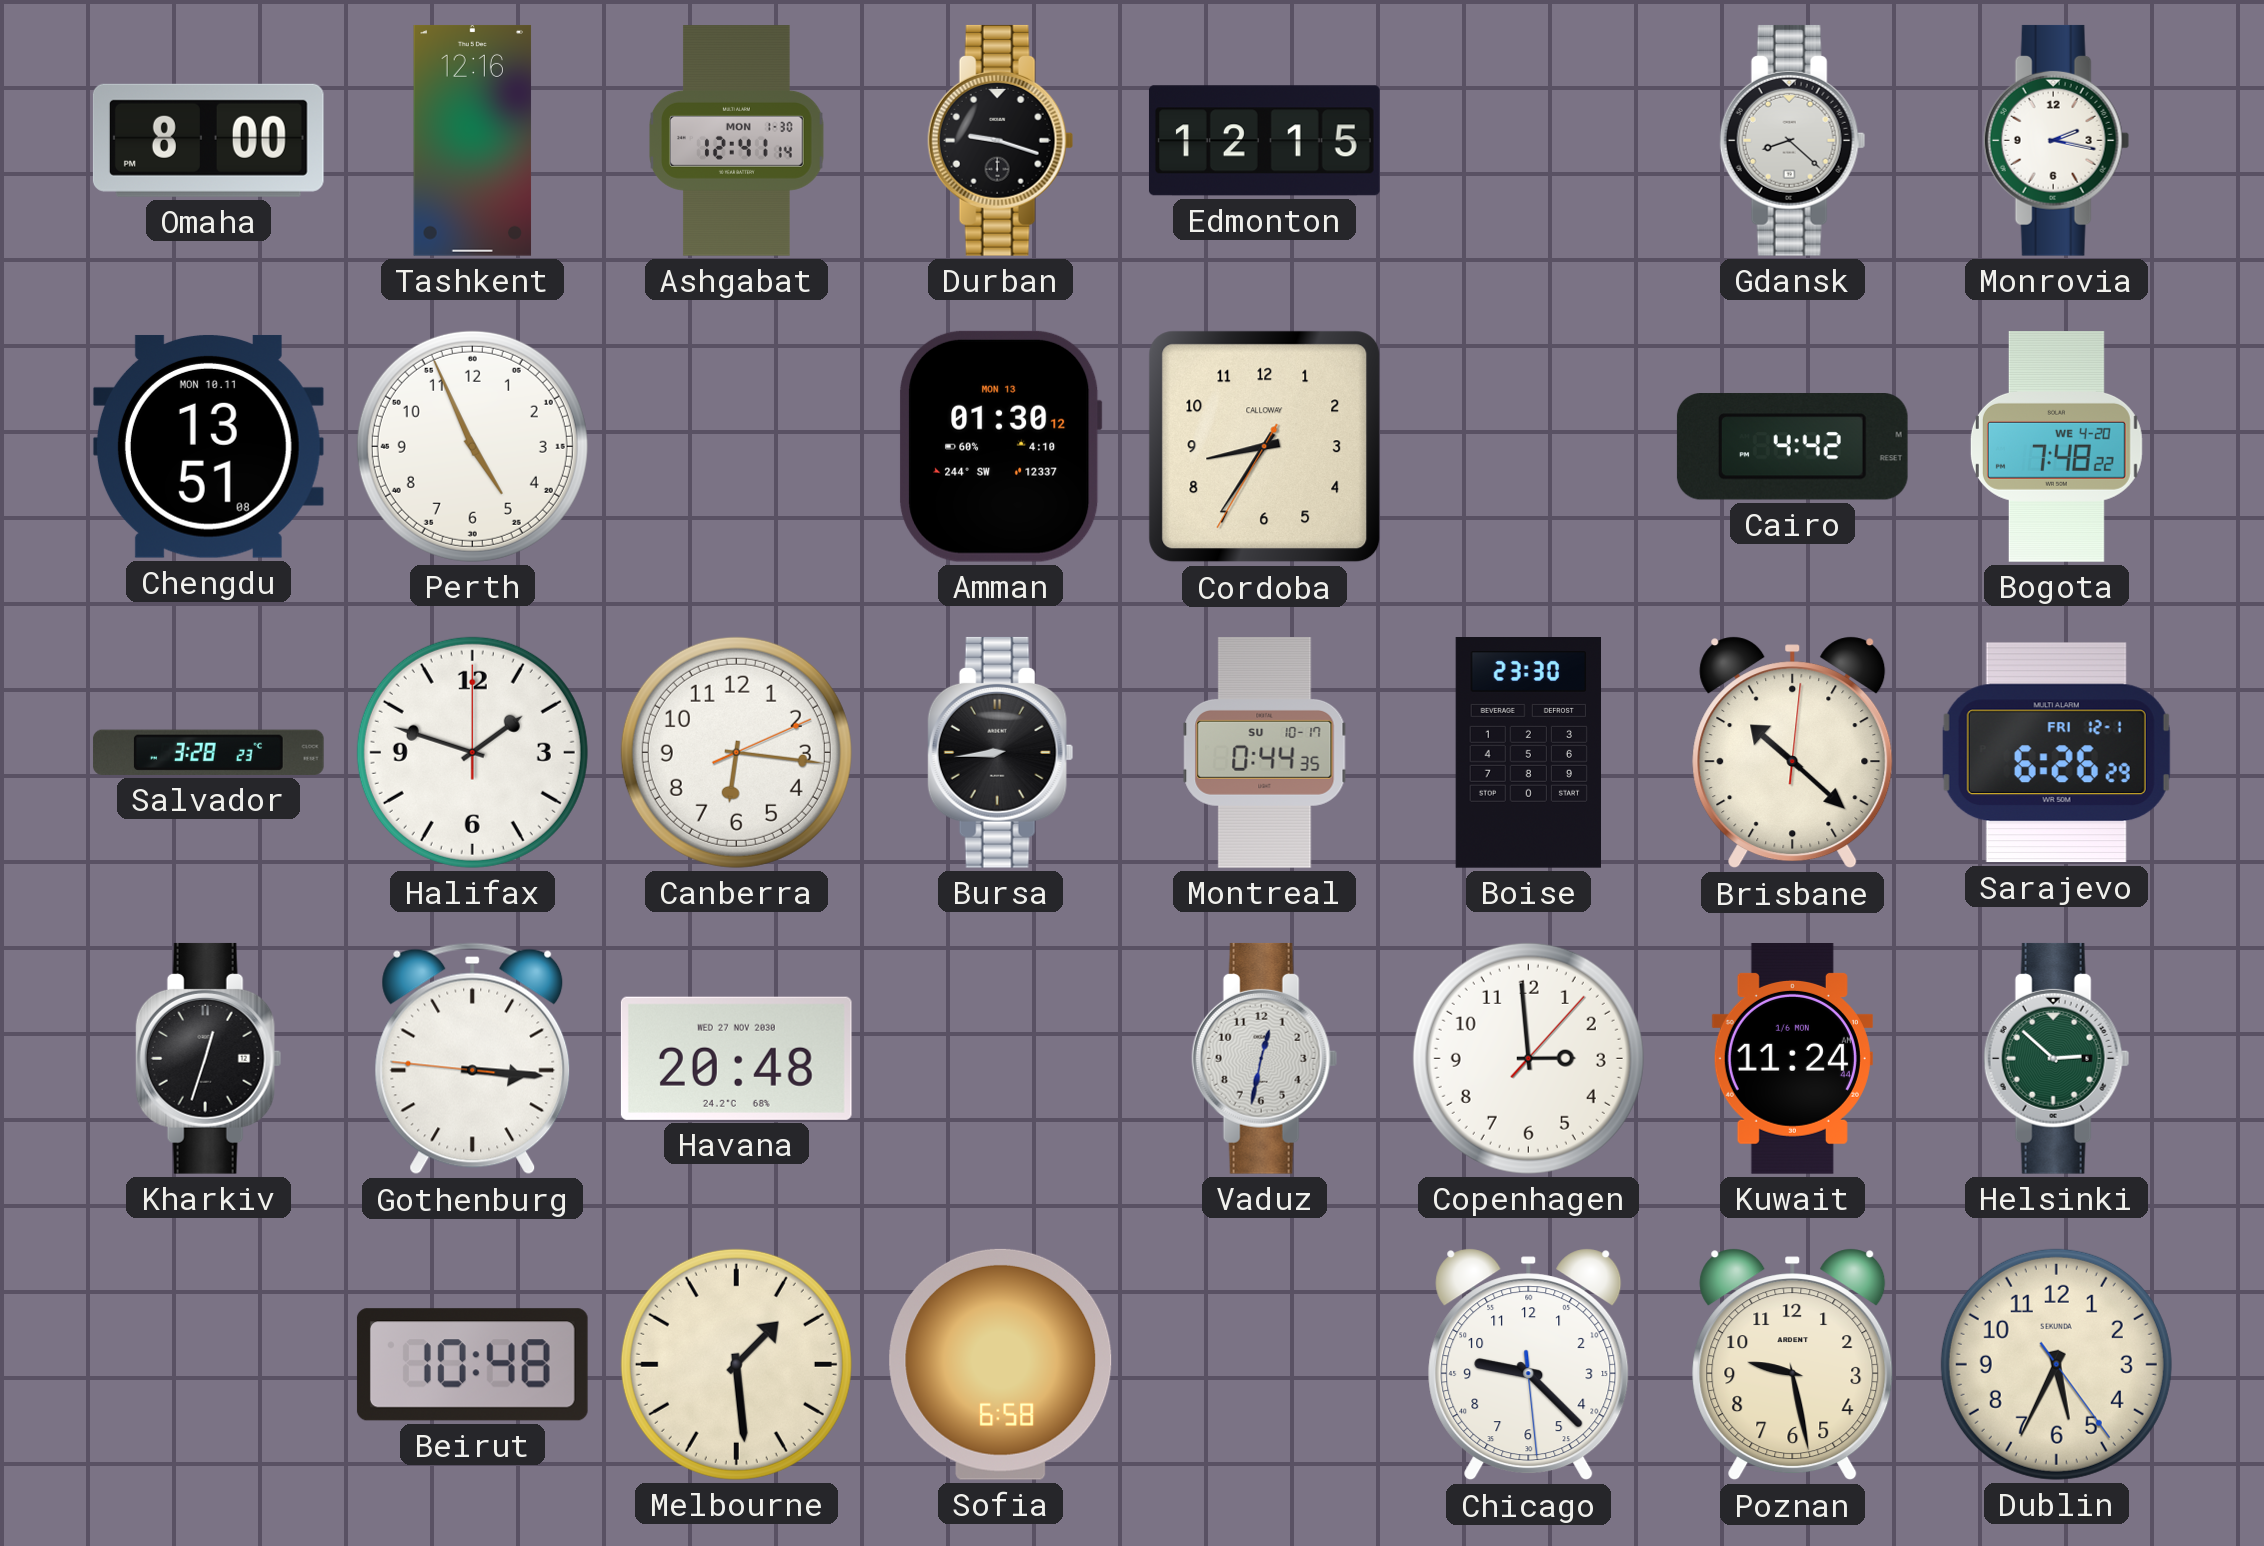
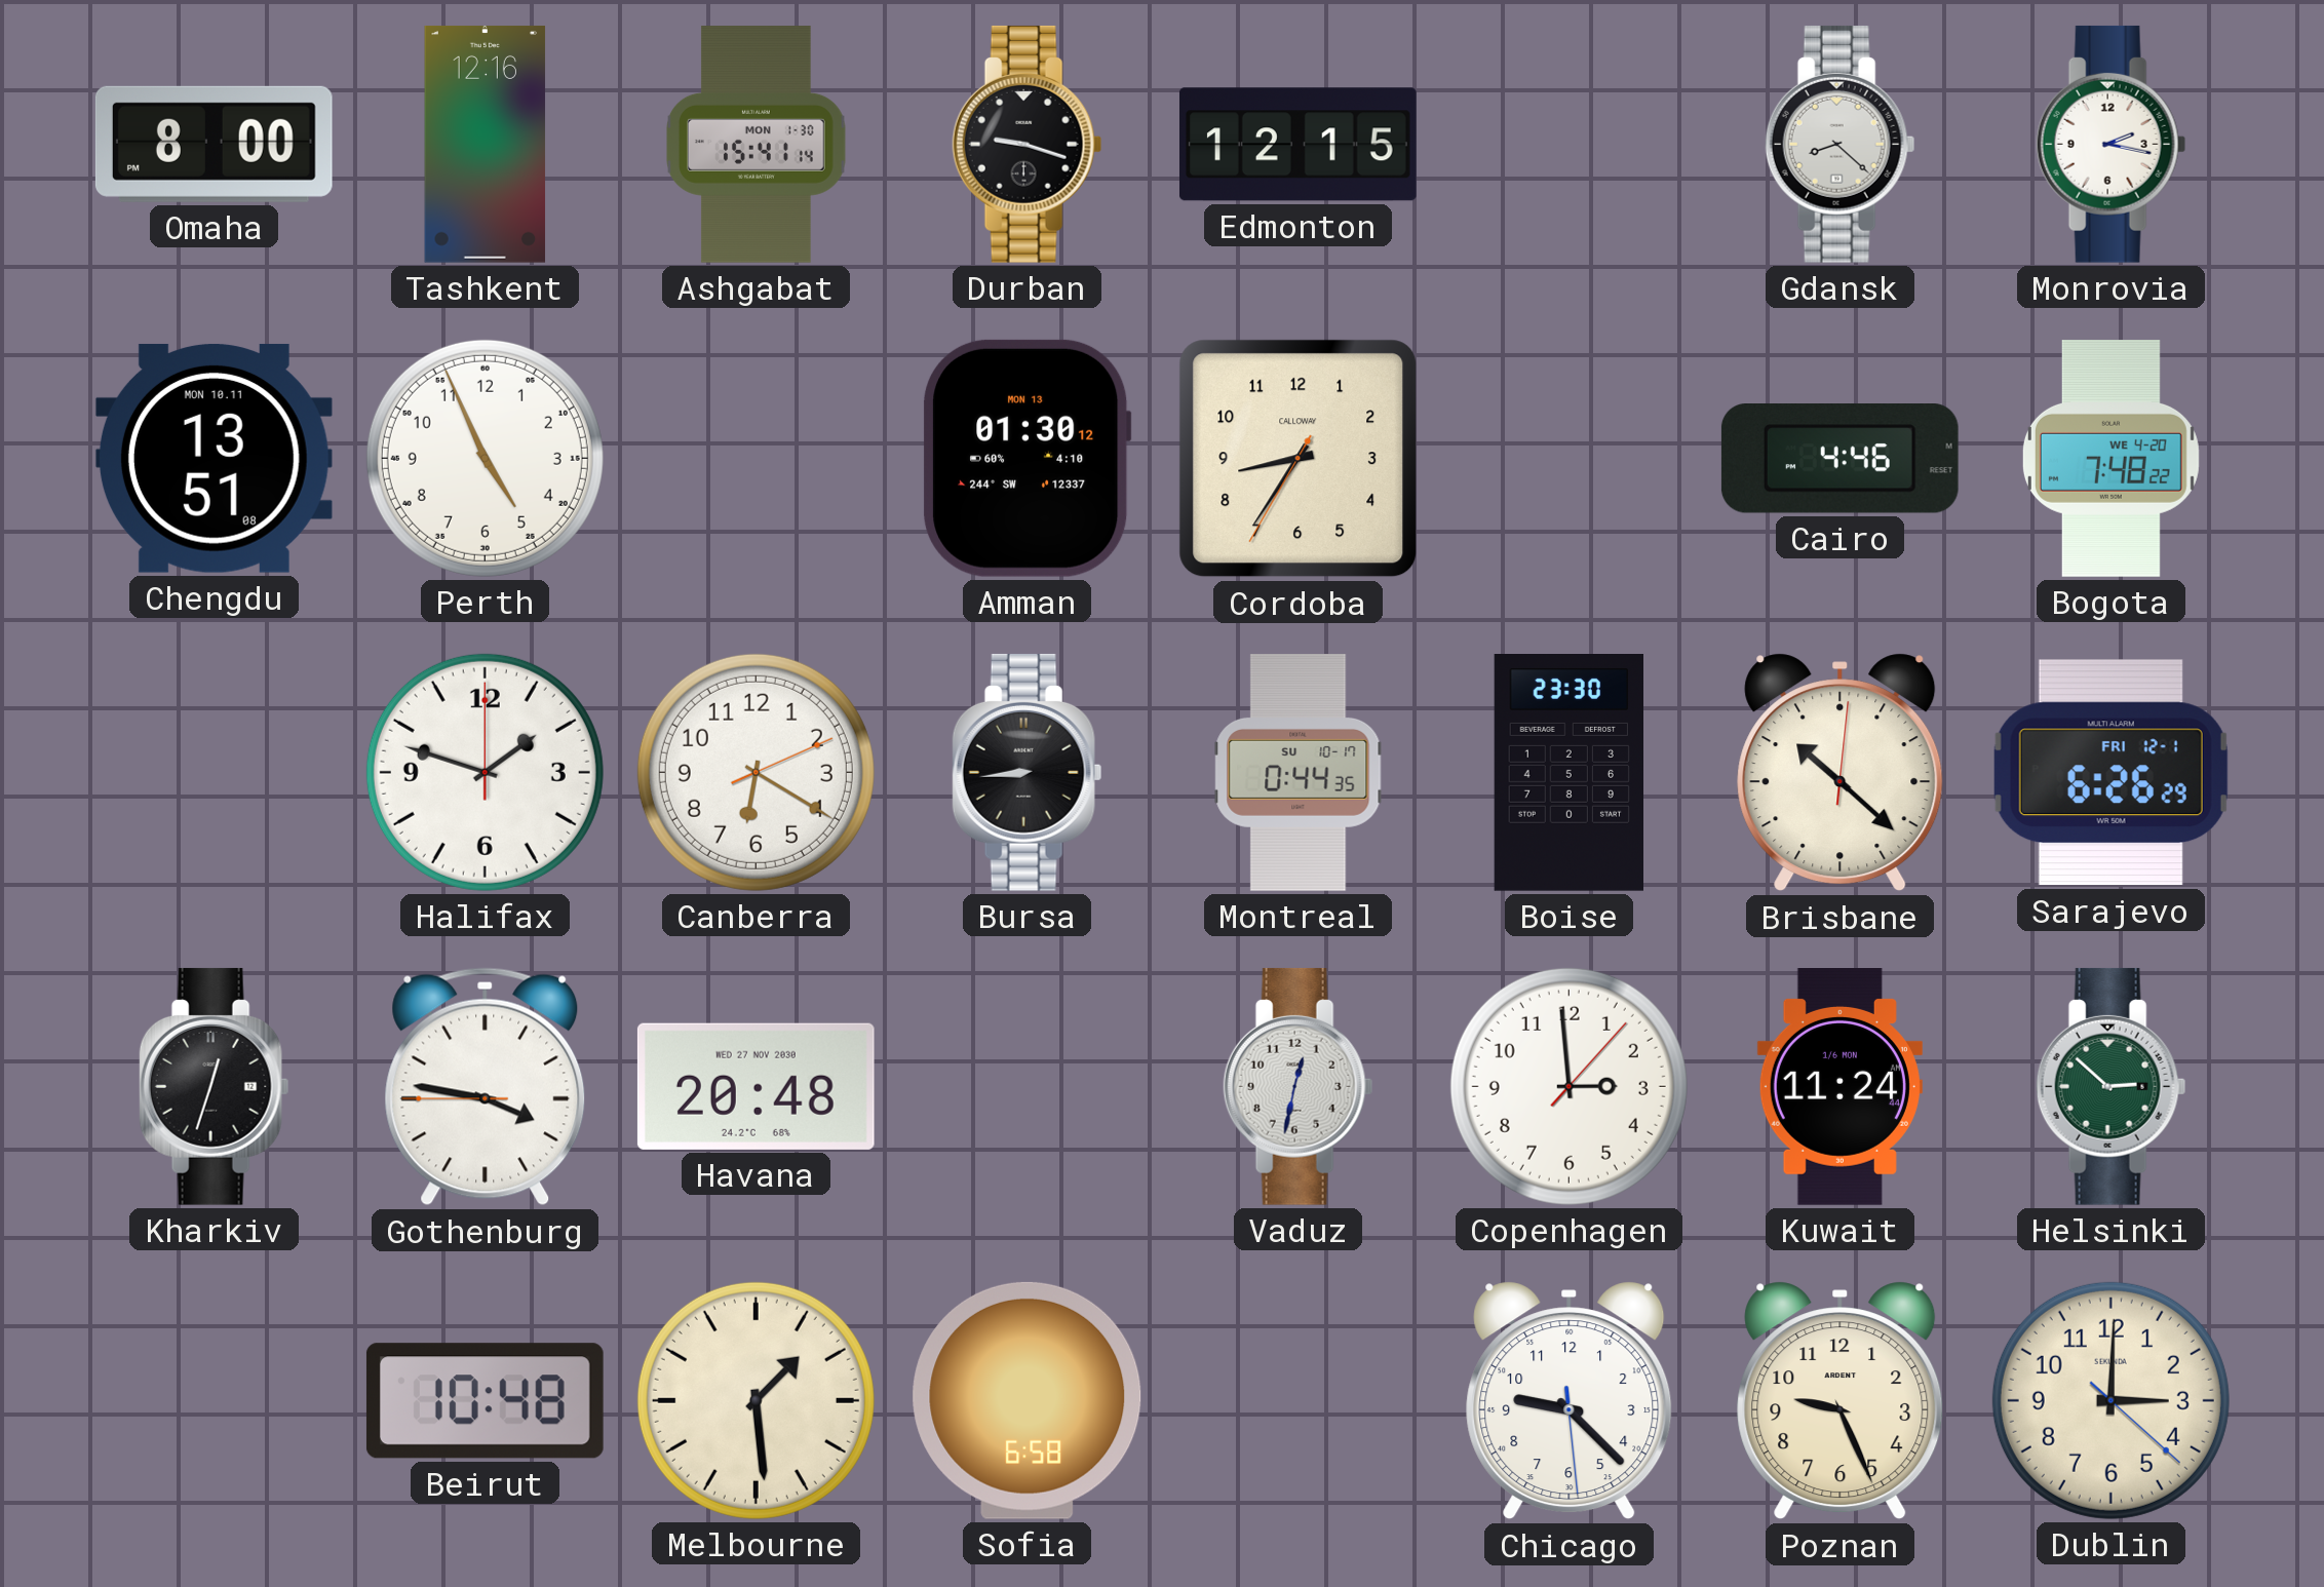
Ashgabat: 12:41 -> 15:41 (757, 145)
Cairo: 4:42 -> 4:46 (1839, 459)
Salvador: 3:28 -> none (208, 752)
Canberra: 6:16 -> 6:20 (756, 772)
Gothenburg: 3:15 -> 3:46 (486, 1087)
Poznan: 9:28 -> 9:26 (1841, 1401)
Dublin: 5:34 -> 3:00 (2110, 1400)
